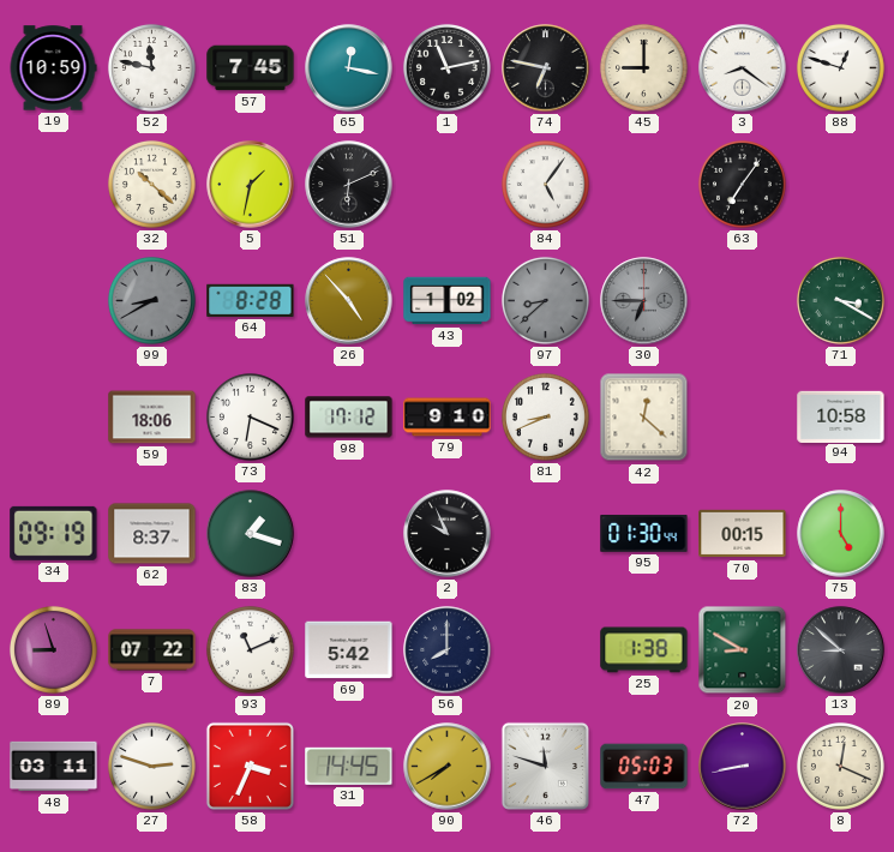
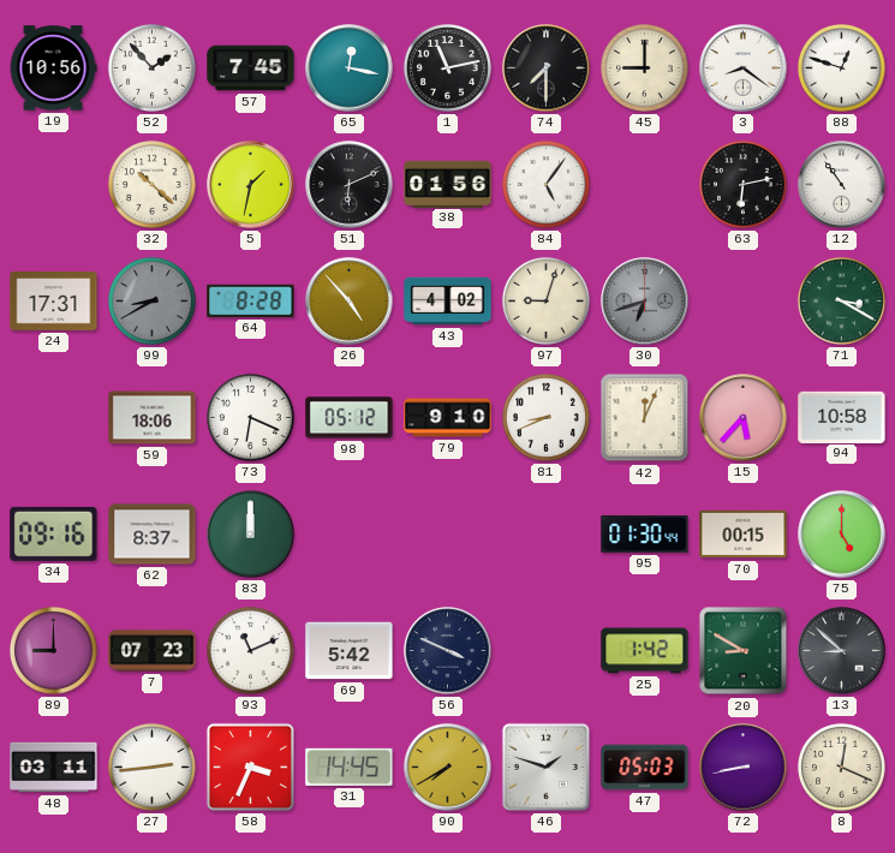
19: 10:59 -> 10:56 (53, 68)
52: 11:47 -> 1:53 (151, 67)
74: 6:47 -> 7:30 (547, 68)
38: none -> 01:56 (448, 184)
63: 7:06 -> 6:13 (742, 184)
12: none -> 10:54 (842, 185)
24: none -> 17:31 (54, 302)
43: 1:02 -> 4:02 (448, 302)
97: 8:38 -> 9:03 (545, 300)
97 dial: grey -> cream (545, 300)
30: 6:45 -> 6:42 (645, 302)
98: 17:12 -> 05:12 (350, 418)
42: 12:22 -> 12:04 (645, 418)
15: none -> 5:37 (744, 418)
34: 09:19 -> 09:16 (54, 533)
83: 1:18 -> 12:00 (251, 535)
2: 9:56 -> none (448, 534)
89: 8:57 -> 9:00 (53, 650)
7: 07:22 -> 07:23 (153, 651)
56: 8:00 -> 3:49 (448, 651)
25: 1:38 -> 1:42 (645, 651)
27: 2:48 -> 2:44 (151, 766)
46: 11:48 -> 1:48 (545, 766)
